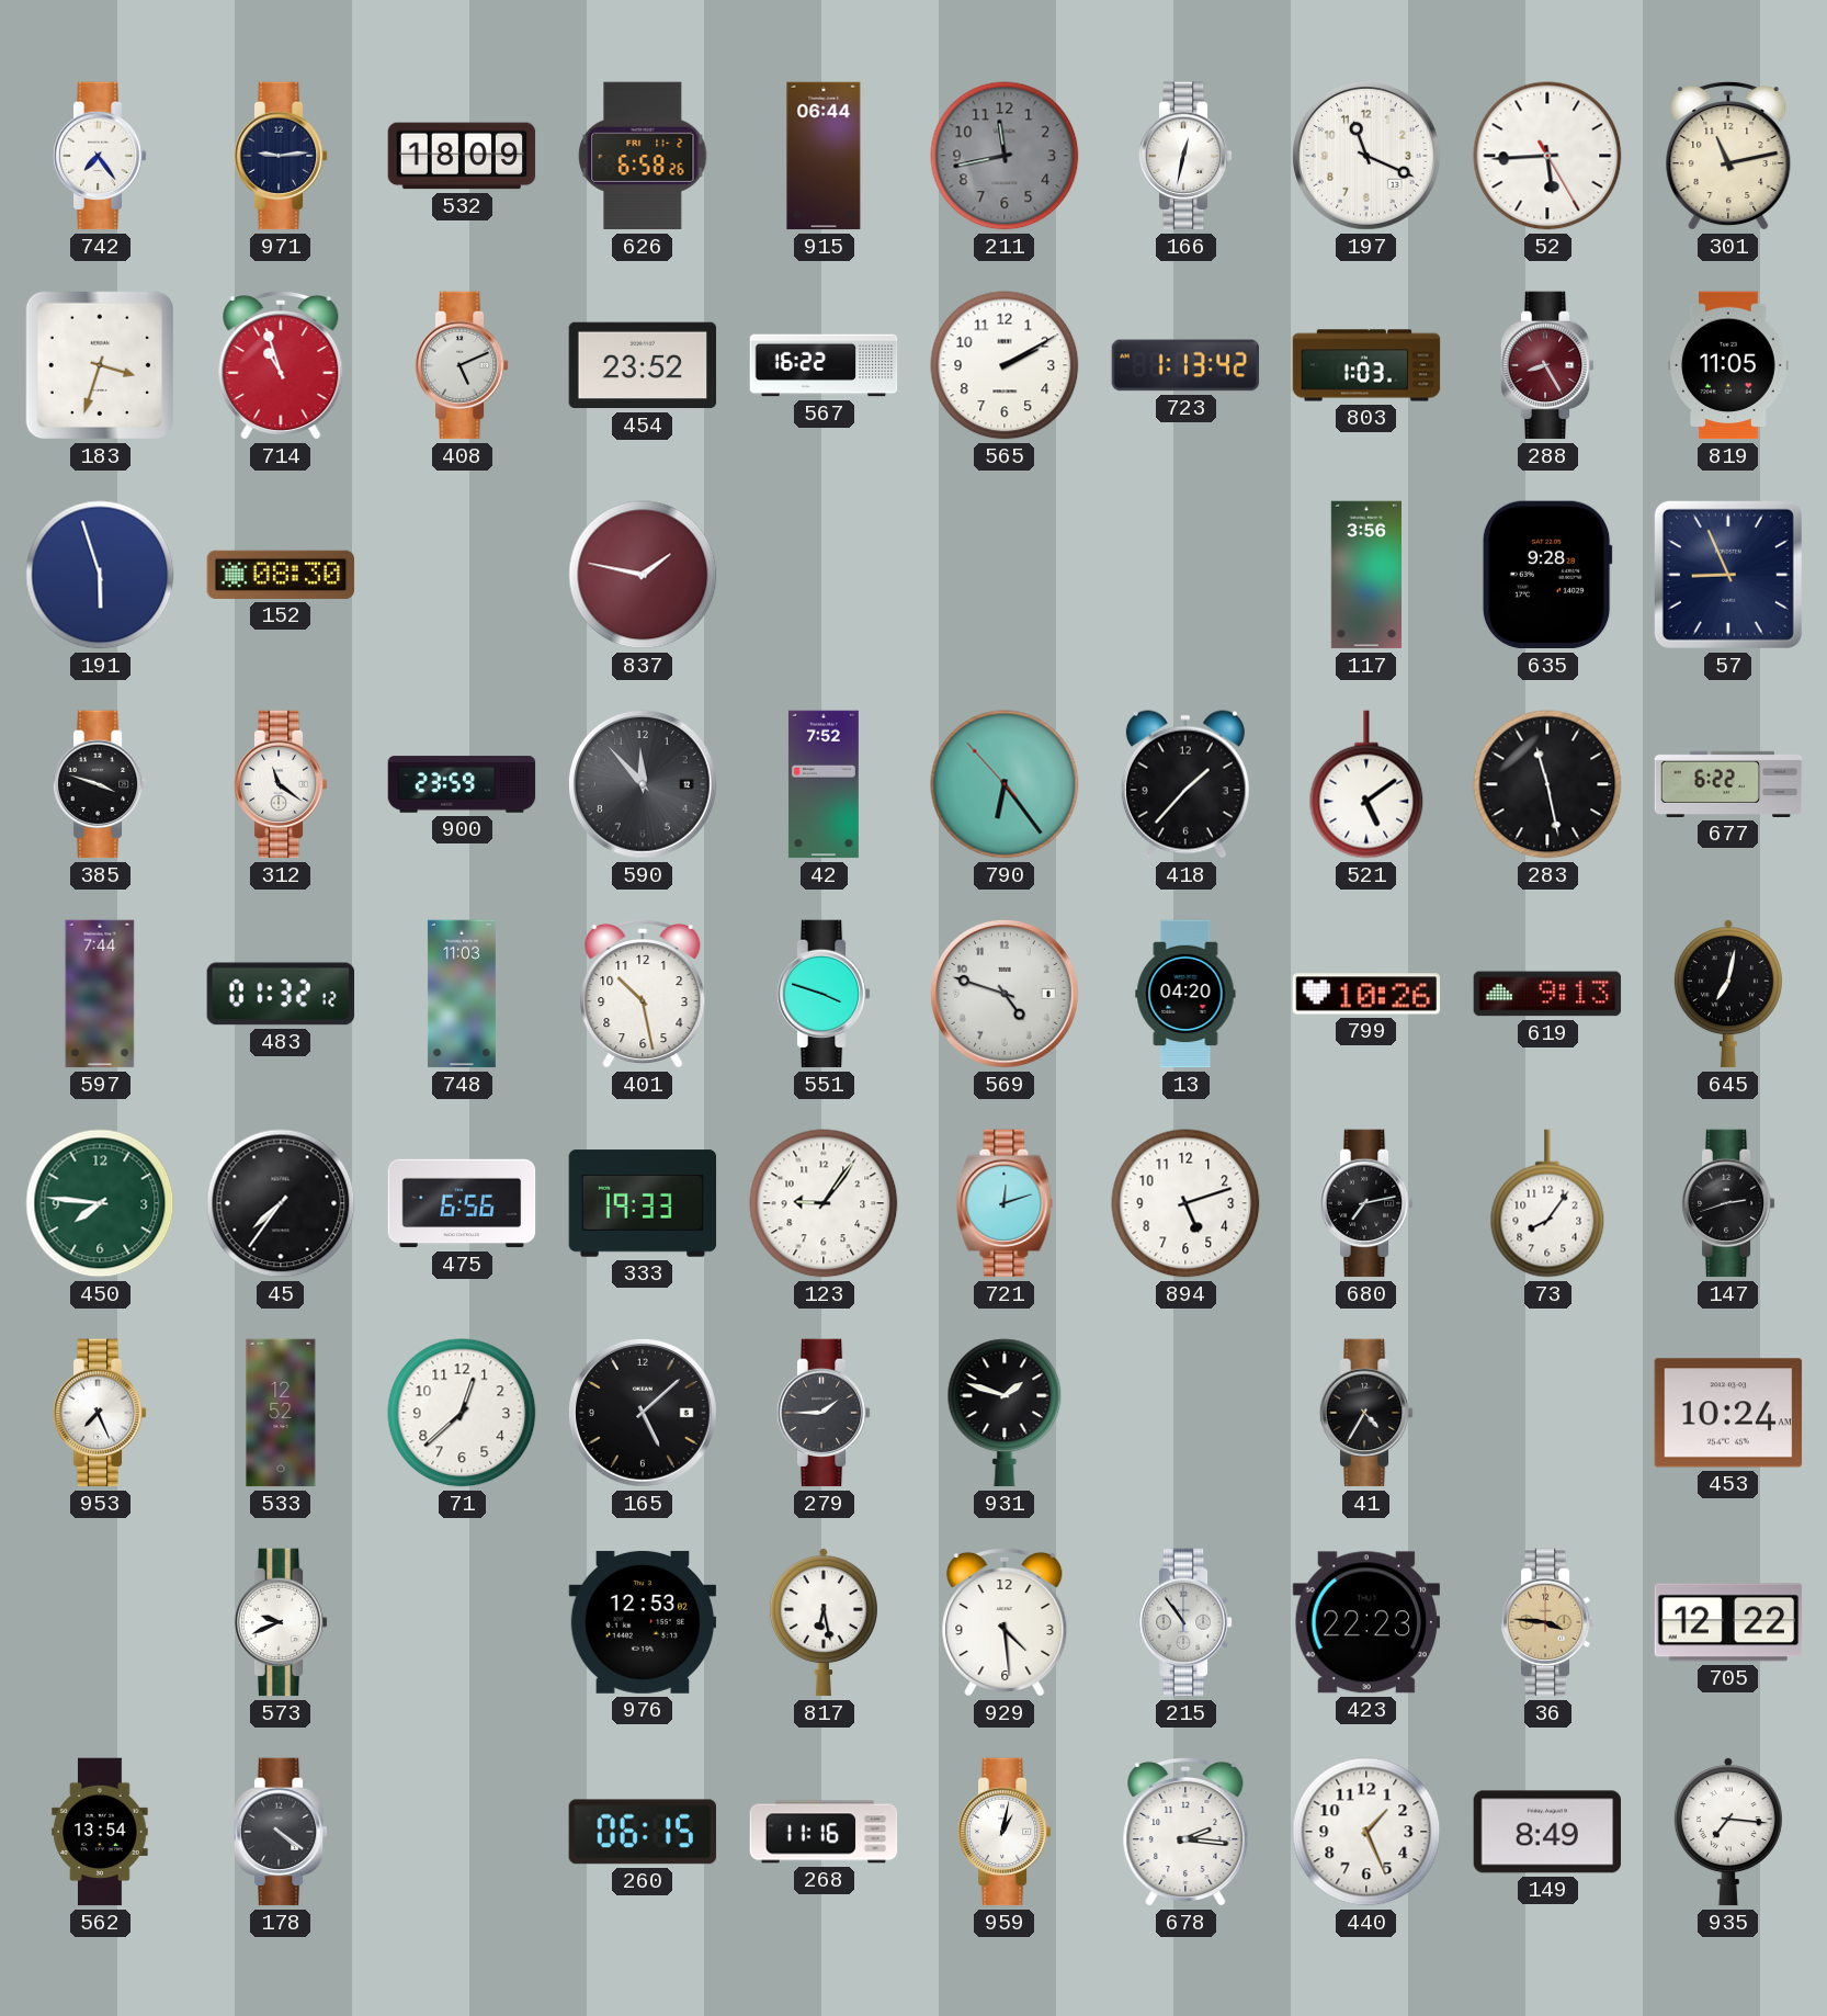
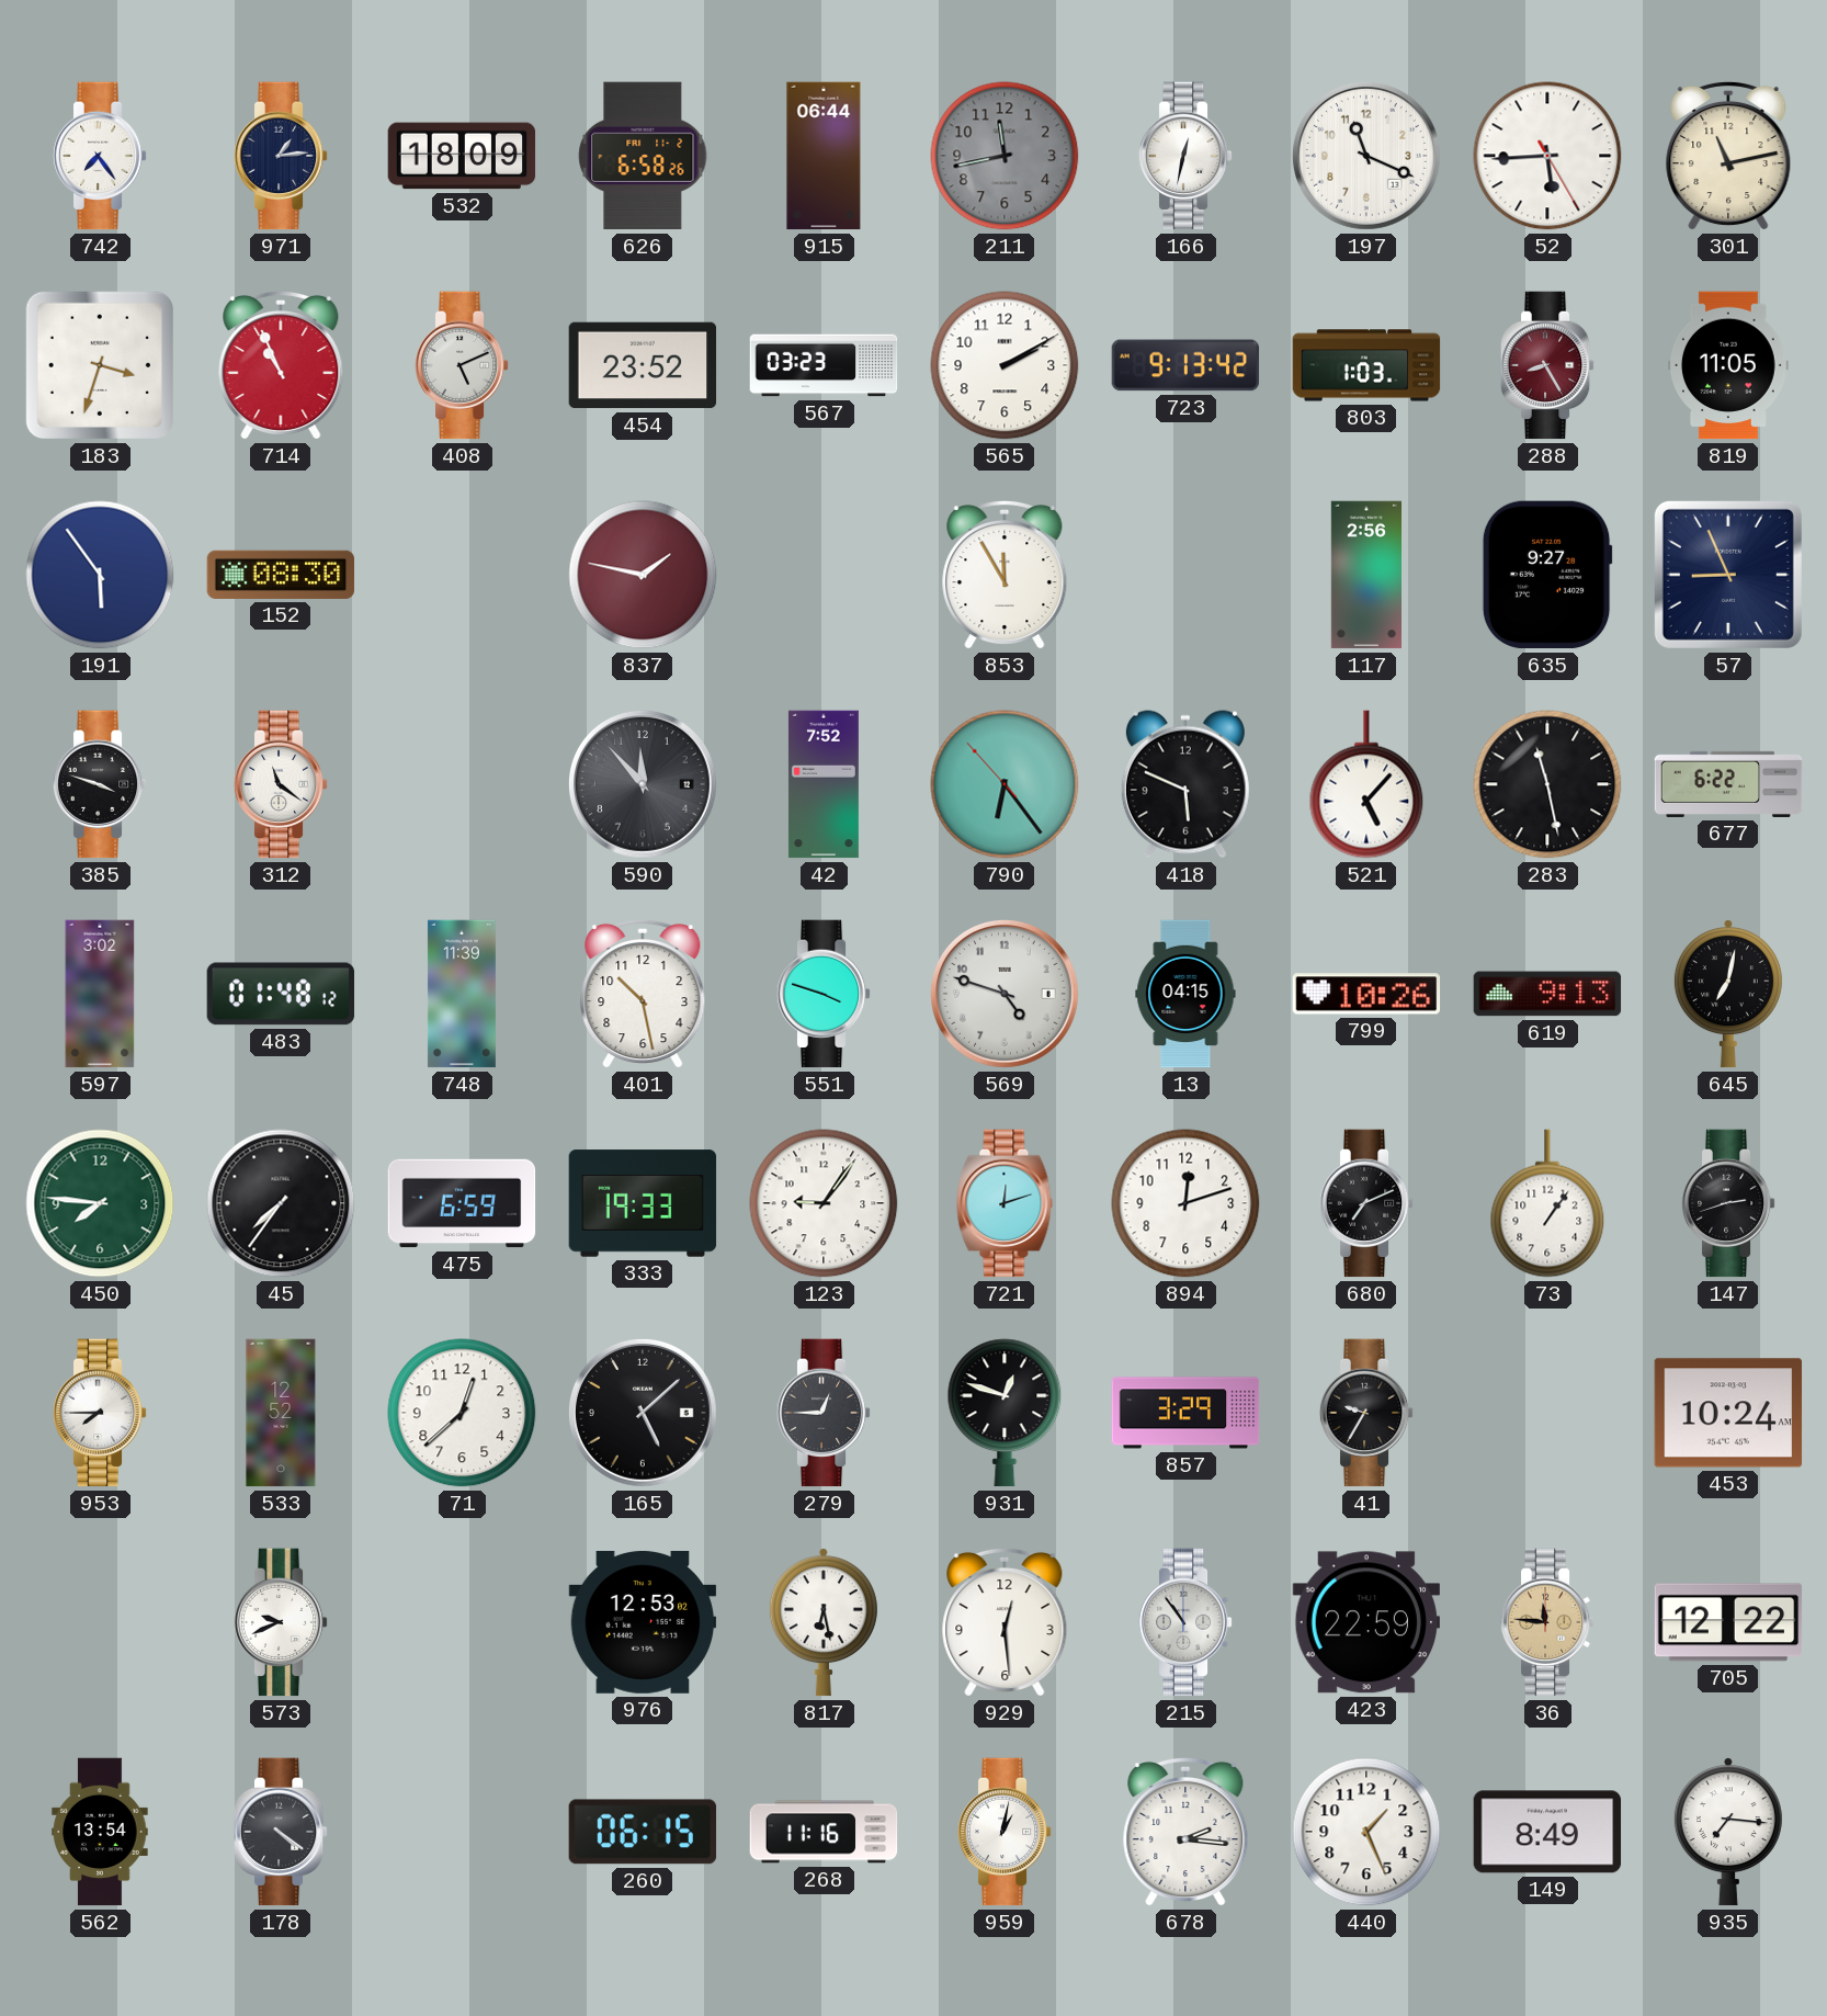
971: 9:14 -> 1:14 (281, 156)
714: 10:57 -> 10:56 (281, 365)
567: 16:22 -> 03:23 (824, 365)
723: 1:13 -> 9:13 (1185, 365)
191: 5:57 -> 5:54 (100, 575)
853: none -> 11:55 (1005, 575)
117: 3:56 -> 2:56 (1365, 575)
635: 9:28 -> 9:27 (1547, 575)
900: 23:59 -> none (462, 784)
418: 1:37 -> 5:49 (1185, 784)
521: 5:09 -> 5:07 (1366, 784)
597: 7:44 -> 3:02 (100, 994)
483: 01:32 -> 01:48 (281, 994)
748: 11:03 -> 11:39 (462, 994)
13: 04:20 -> 04:15 (1185, 994)
475: 6:56 -> 6:59 (462, 1203)
894: 5:12 -> 12:12 (1185, 1203)
680: 7:13 -> 7:11 (1366, 1203)
73: 8:06 -> 1:06 (1547, 1203)
953: 7:26 -> 7:45 (100, 1413)
279: 1:45 -> 12:45 (824, 1413)
931: 1:48 -> 12:48 (1005, 1413)
857: none -> 3:29 (1185, 1413)
41: 4:35 -> 9:35 (1366, 1413)
929: 4:29 -> 12:29 (1005, 1622)
423: 22:23 -> 22:59 (1365, 1622)
36: 3:46 -> 11:46 (1547, 1622)
